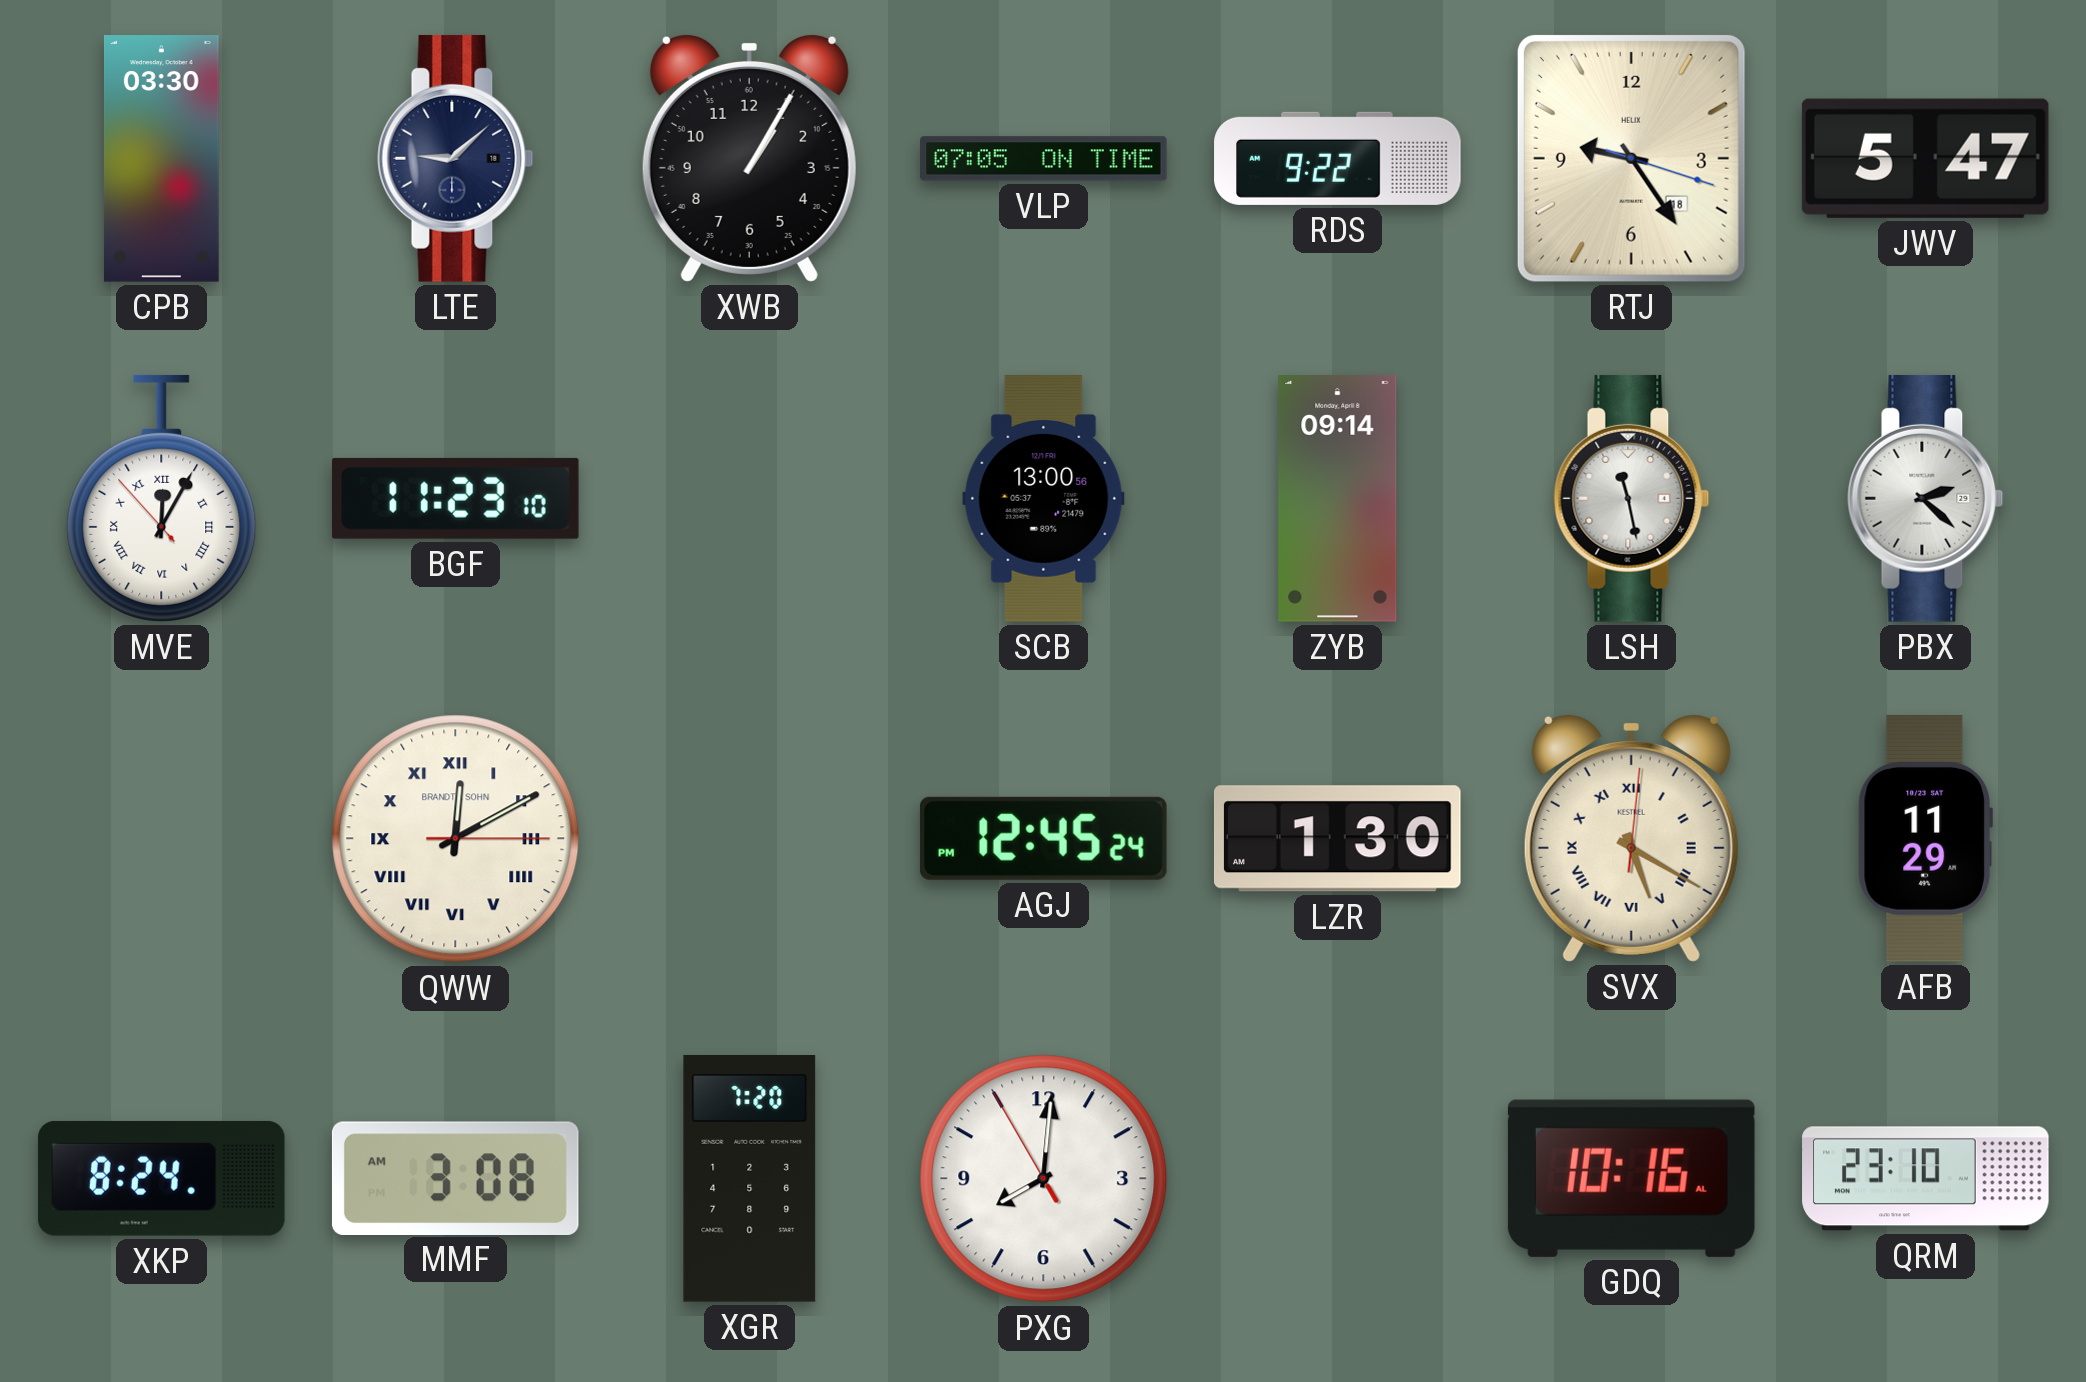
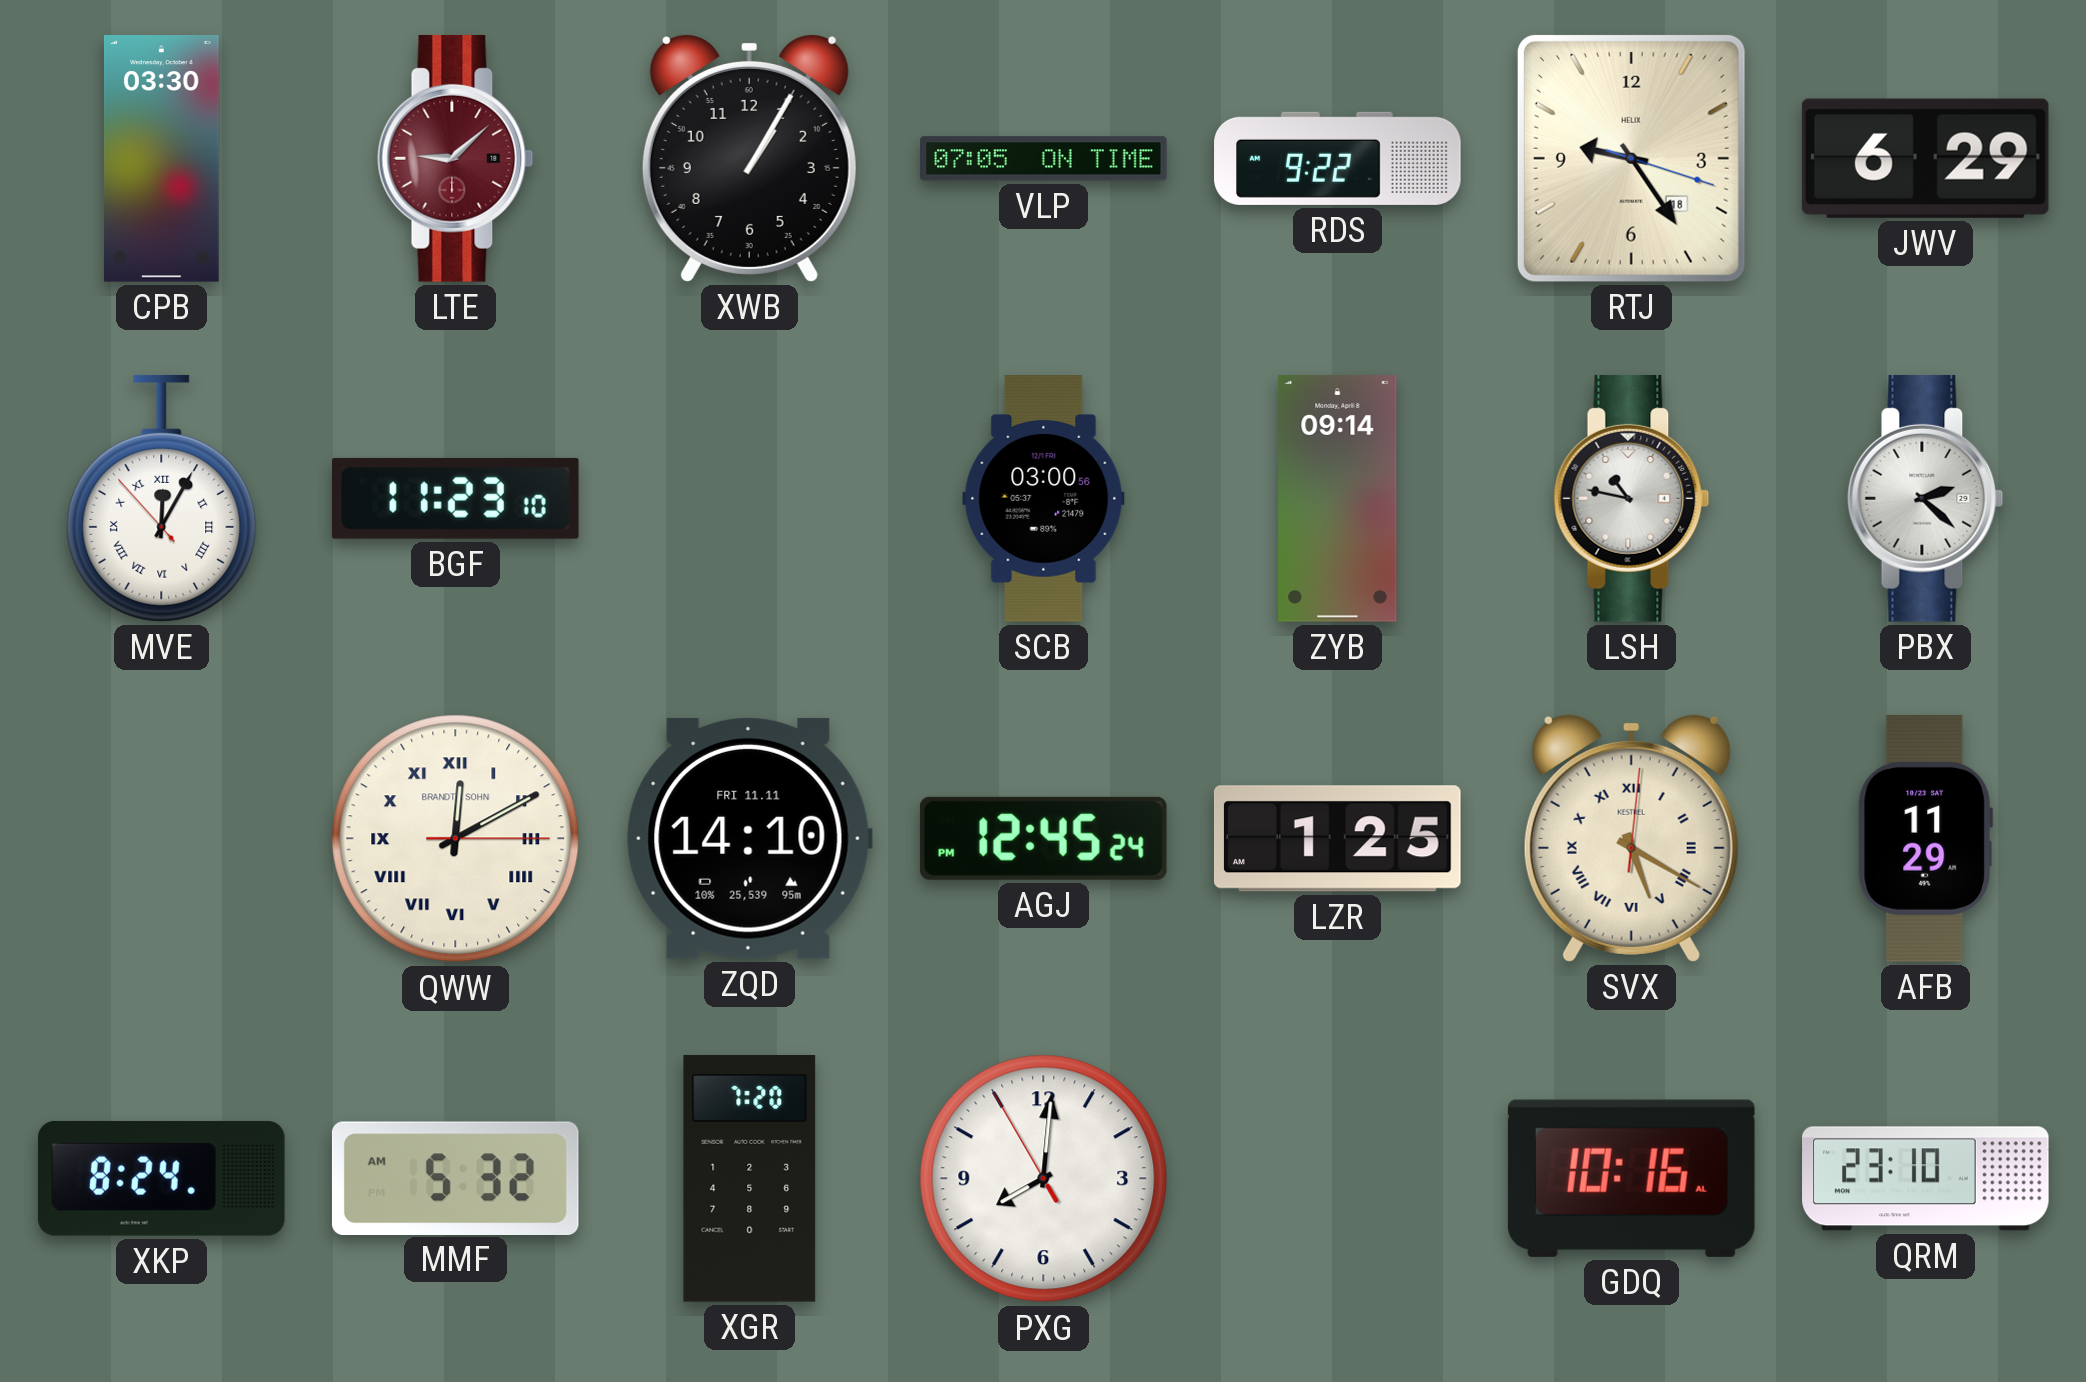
LTE dial: navy -> burgundy (456, 158)
JWV: 5:47 -> 6:29 (1925, 158)
SCB: 13:00 -> 03:00 (1044, 499)
LSH: 11:28 -> 10:47 (1632, 498)
ZQD: none -> 14:10 (749, 838)
LZR: 1:30 -> 1:25 (1337, 839)
MMF: 3:08 -> 5:32 (455, 1178)
